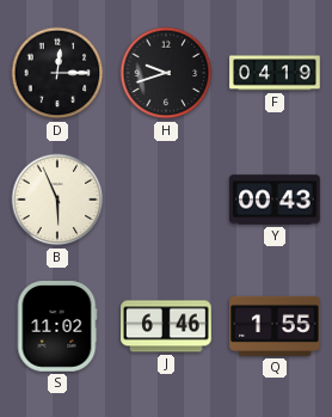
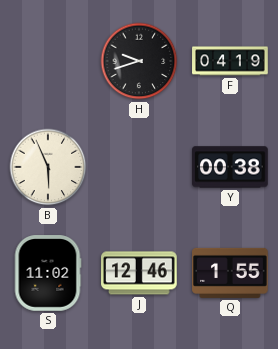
D: 12:15 -> none (57, 73)
Y: 00:43 -> 00:38 (230, 167)
J: 6:46 -> 12:46 (139, 273)
